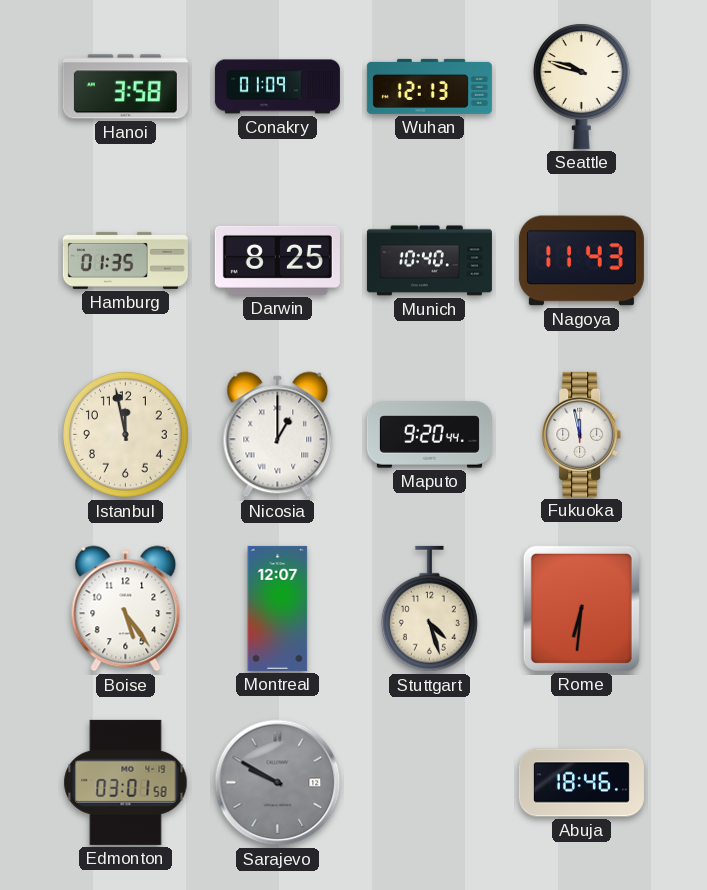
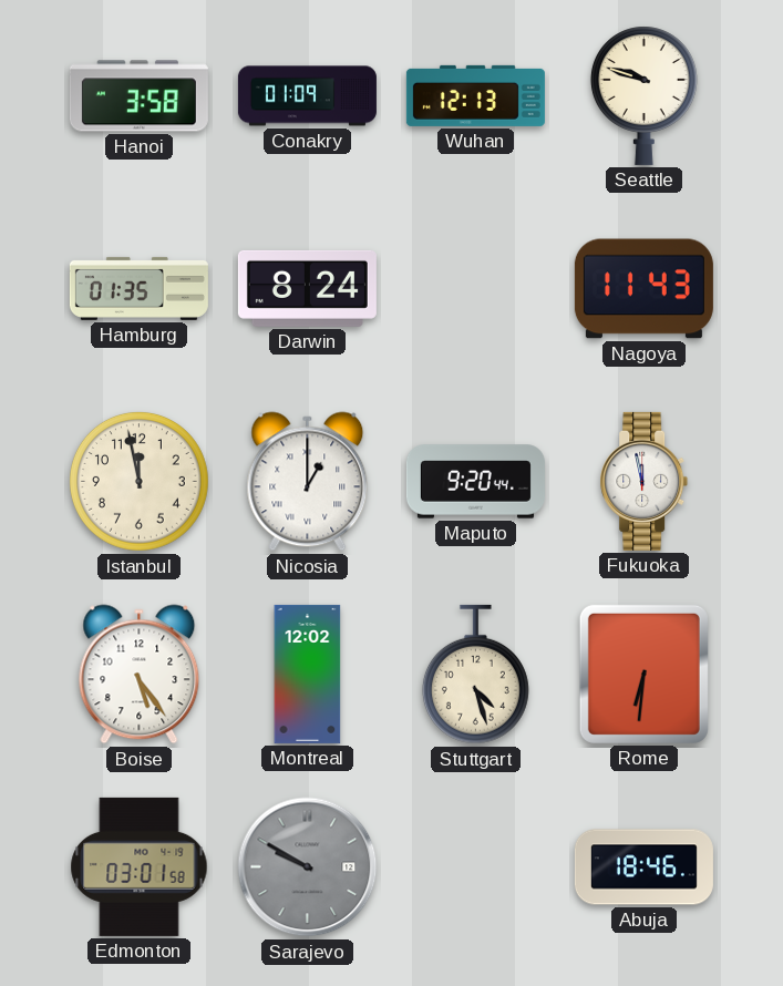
Darwin: 8:25 -> 8:24 (307, 288)
Munich: 10:40 -> none (429, 261)
Montreal: 12:07 -> 12:02 (308, 674)
